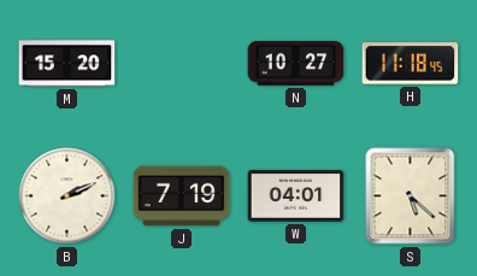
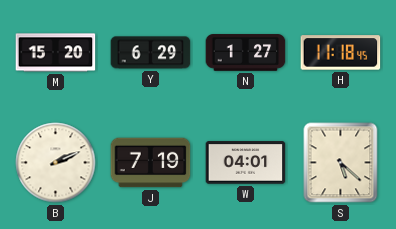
Y: none -> 6:29 (151, 53)
N: 10:27 -> 1:27 (246, 53)
